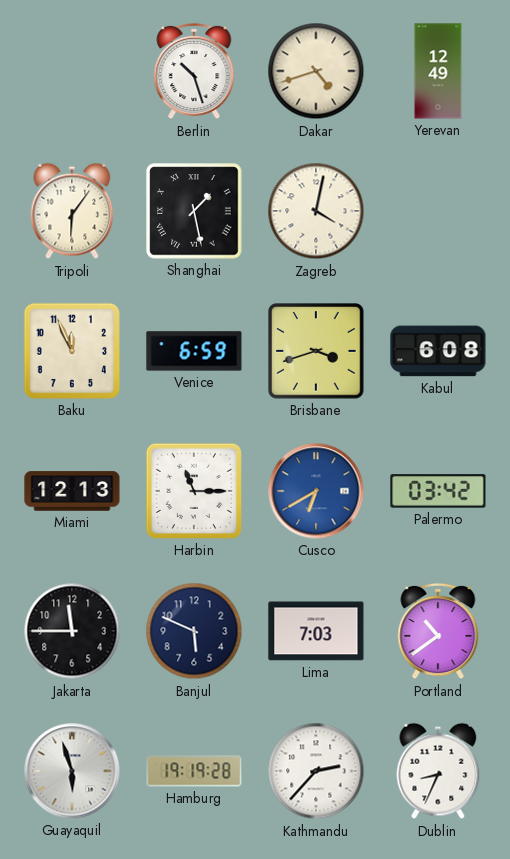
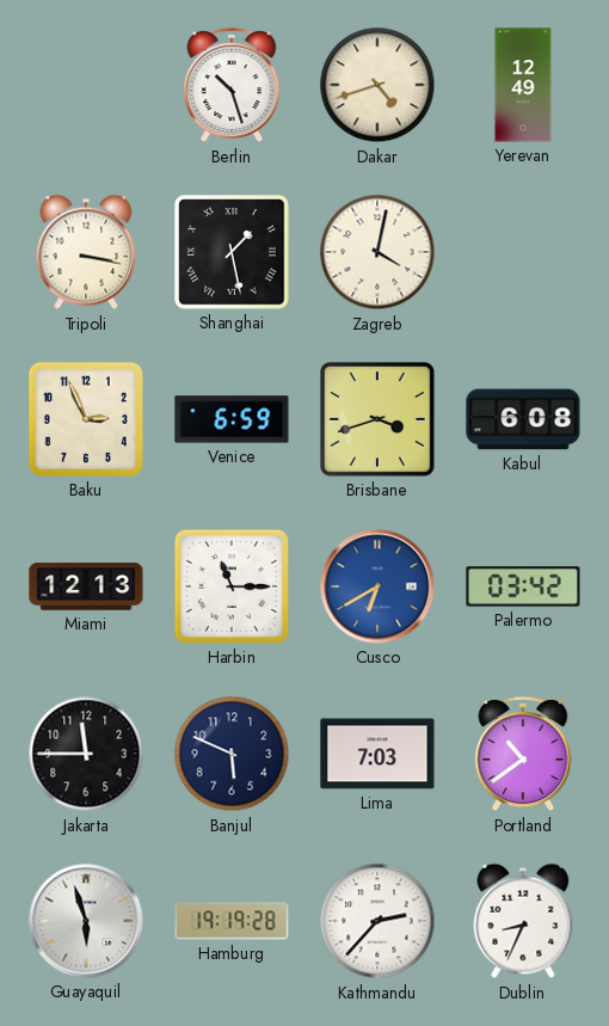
Tripoli: 6:06 -> 3:17 (86, 252)
Baku: 11:56 -> 2:56 (86, 419)
